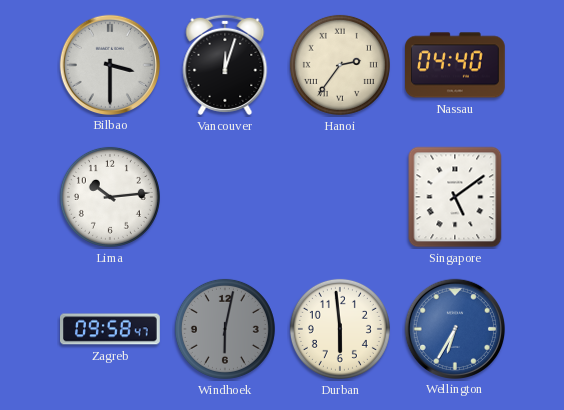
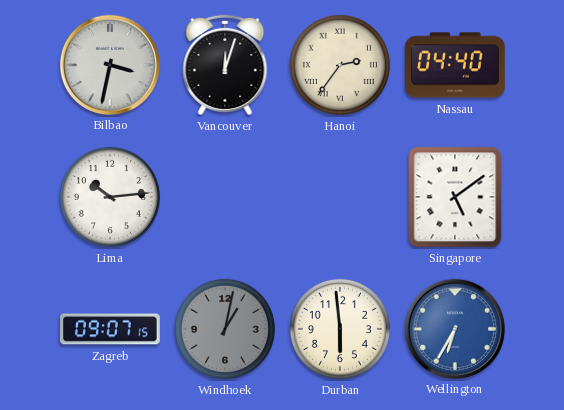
Bilbao: 3:30 -> 3:32 (109, 64)
Zagreb: 09:58 -> 09:07 (111, 329)
Windhoek: 6:02 -> 1:02 (225, 329)
